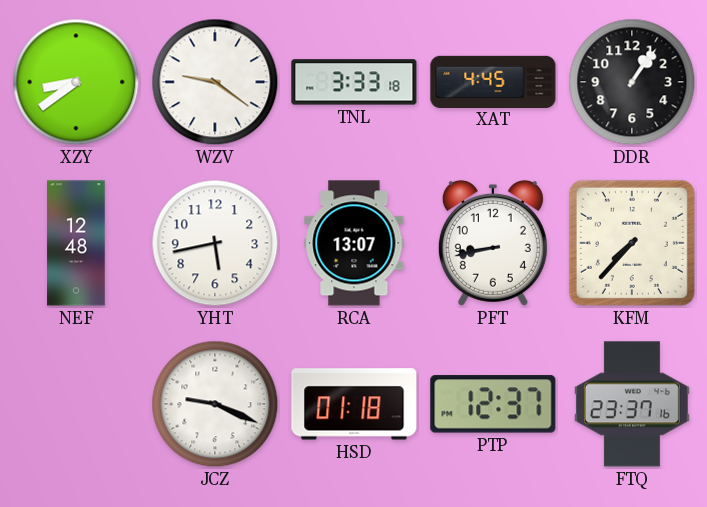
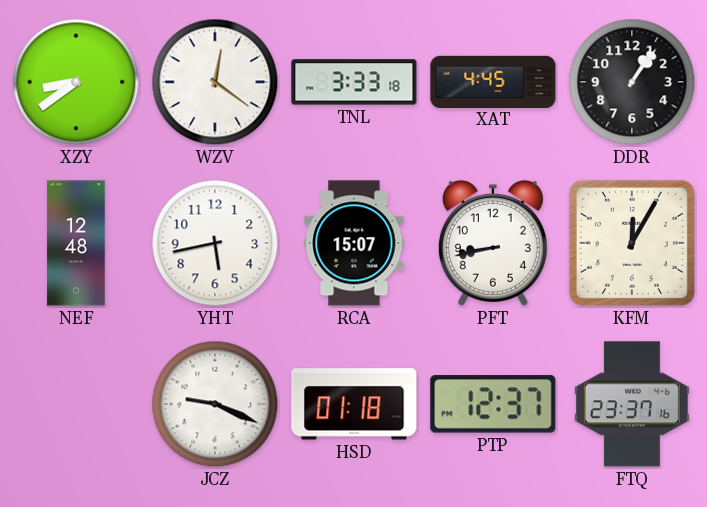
WZV: 9:21 -> 12:21 (215, 82)
RCA: 13:07 -> 15:07 (354, 243)
KFM: 7:37 -> 12:05 (632, 243)
